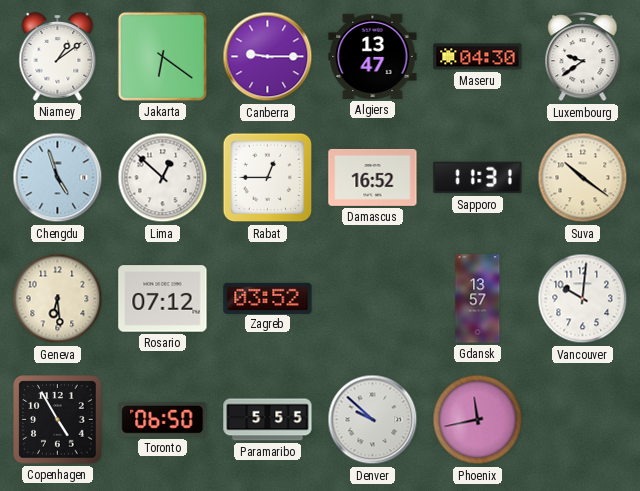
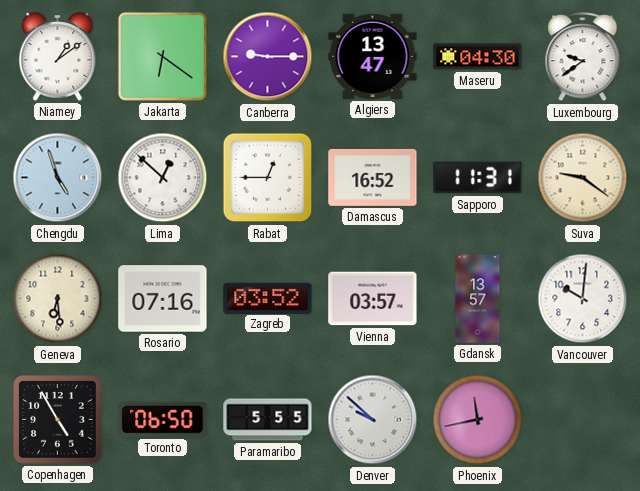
Suva: 10:21 -> 9:21 (583, 178)
Rosario: 07:12 -> 07:16 (163, 299)
Vienna: none -> 03:57 (373, 299)
